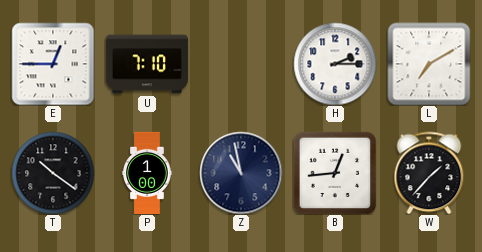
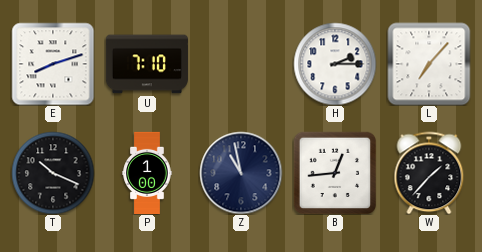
E: 12:45 -> 8:12 (53, 64)
L: 7:10 -> 7:07 (429, 64)
T: 10:21 -> 10:19 (53, 173)
